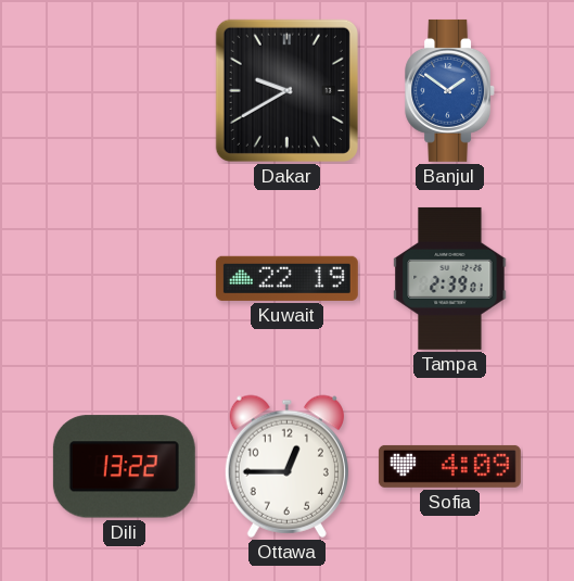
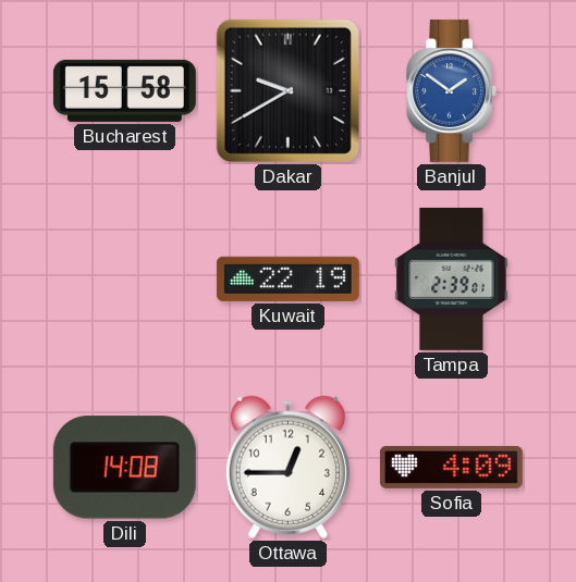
Bucharest: none -> 15:58 (124, 90)
Dili: 13:22 -> 14:08 (124, 468)
